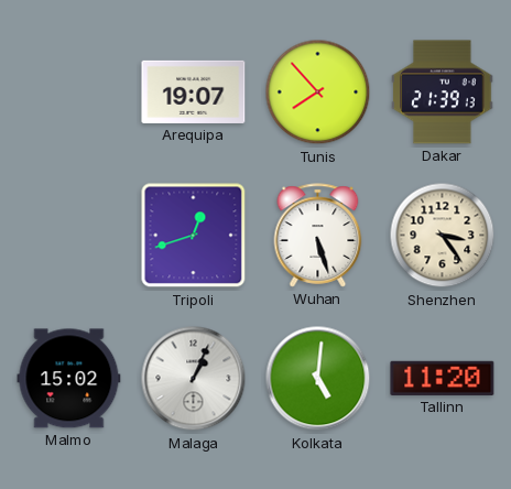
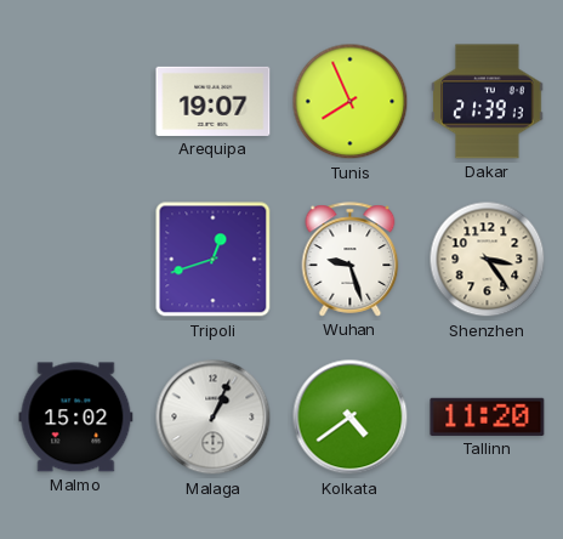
Tunis: 7:53 -> 7:56 (351, 102)
Wuhan: 5:27 -> 9:27 (351, 260)
Kolkata: 5:01 -> 4:39 (351, 418)
